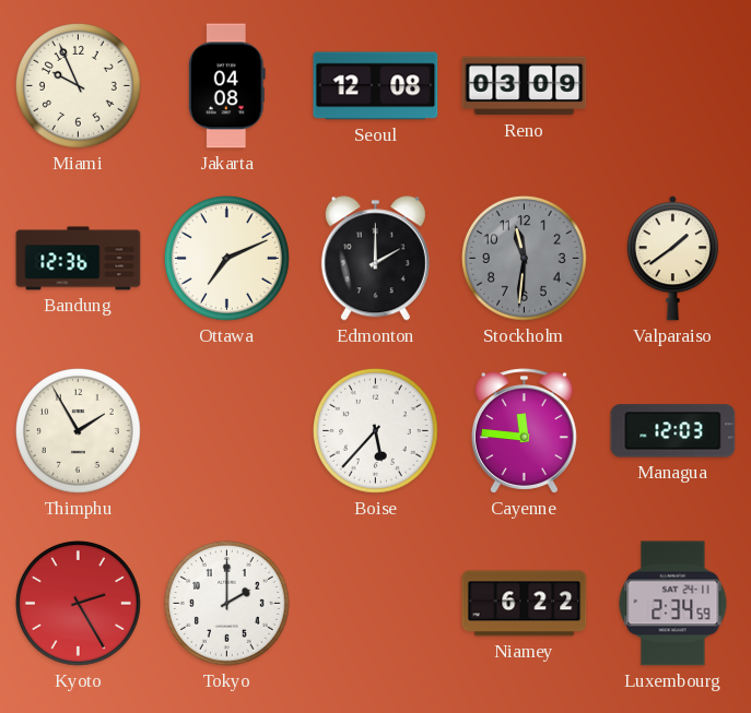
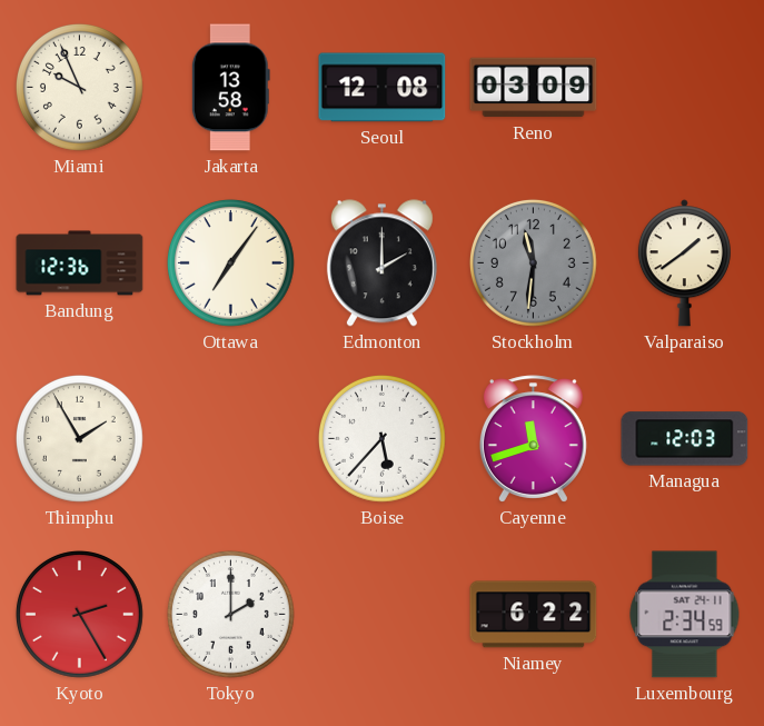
Jakarta: 04:08 -> 13:58 (230, 88)
Ottawa: 7:11 -> 7:06 (230, 262)
Cayenne: 11:46 -> 11:42 (533, 439)
